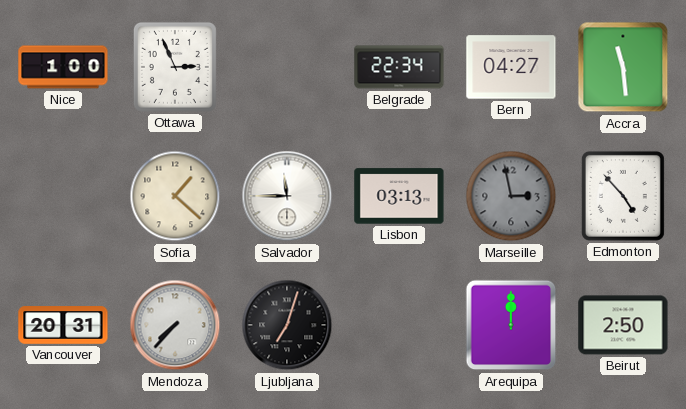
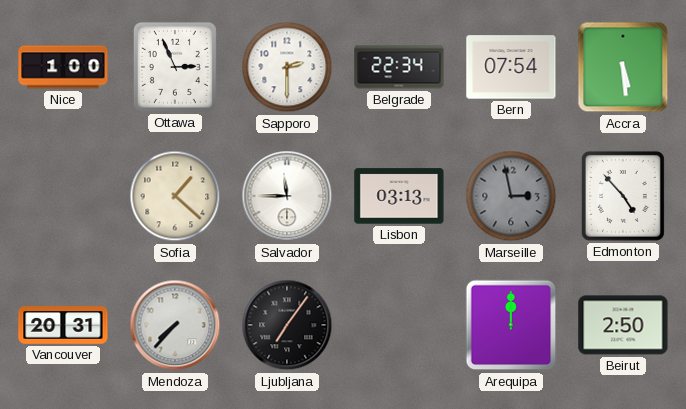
Sapporo: none -> 2:30 (287, 67)
Bern: 04:27 -> 07:54 (511, 67)
Accra: 11:29 -> 5:29 (623, 67)
Ljubljana: 7:03 -> 7:06 (287, 325)
